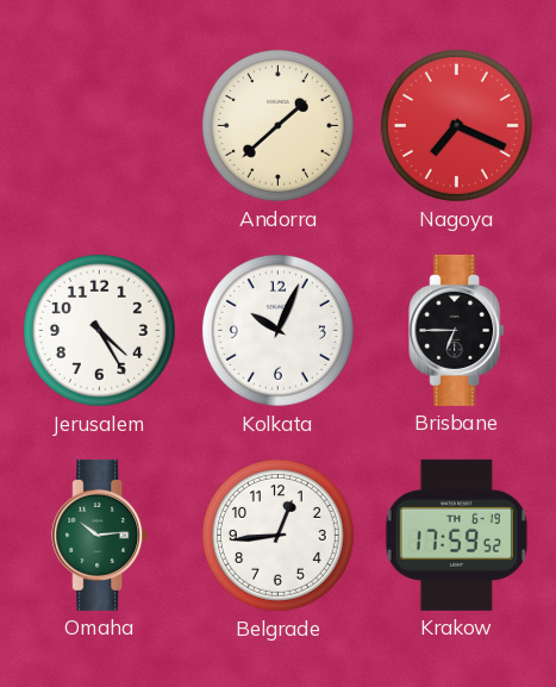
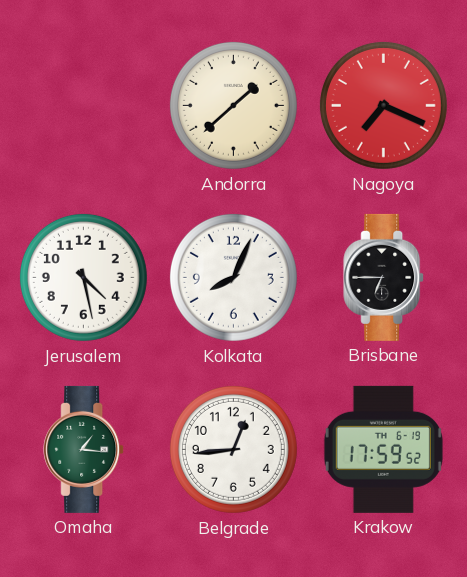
Jerusalem: 4:25 -> 4:28 (83, 277)
Kolkata: 10:04 -> 8:04 (233, 277)
Omaha: 10:14 -> 1:16 (84, 449)
